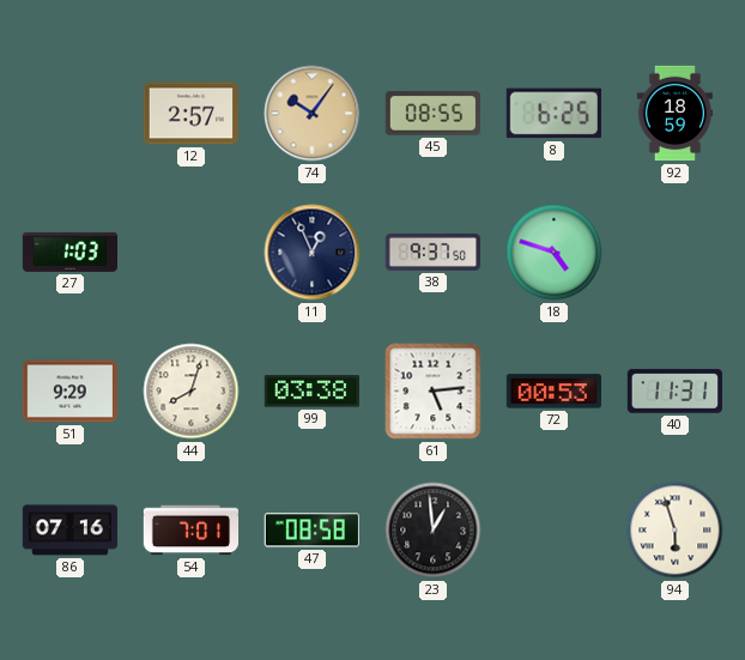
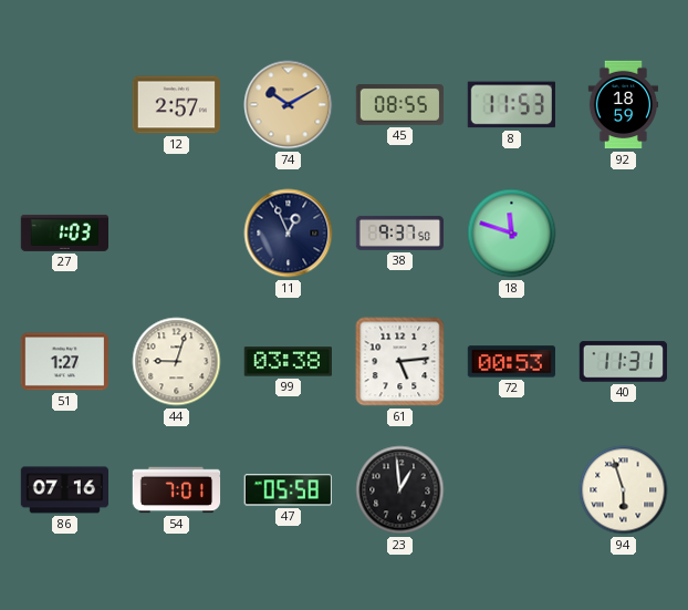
74: 10:06 -> 10:10 (289, 105)
8: 6:25 -> 11:53 (511, 105)
18: 4:48 -> 11:48 (512, 234)
51: 9:29 -> 1:27 (64, 362)
44: 8:03 -> 9:03 (177, 362)
47: 08:58 -> 05:58 (288, 490)
